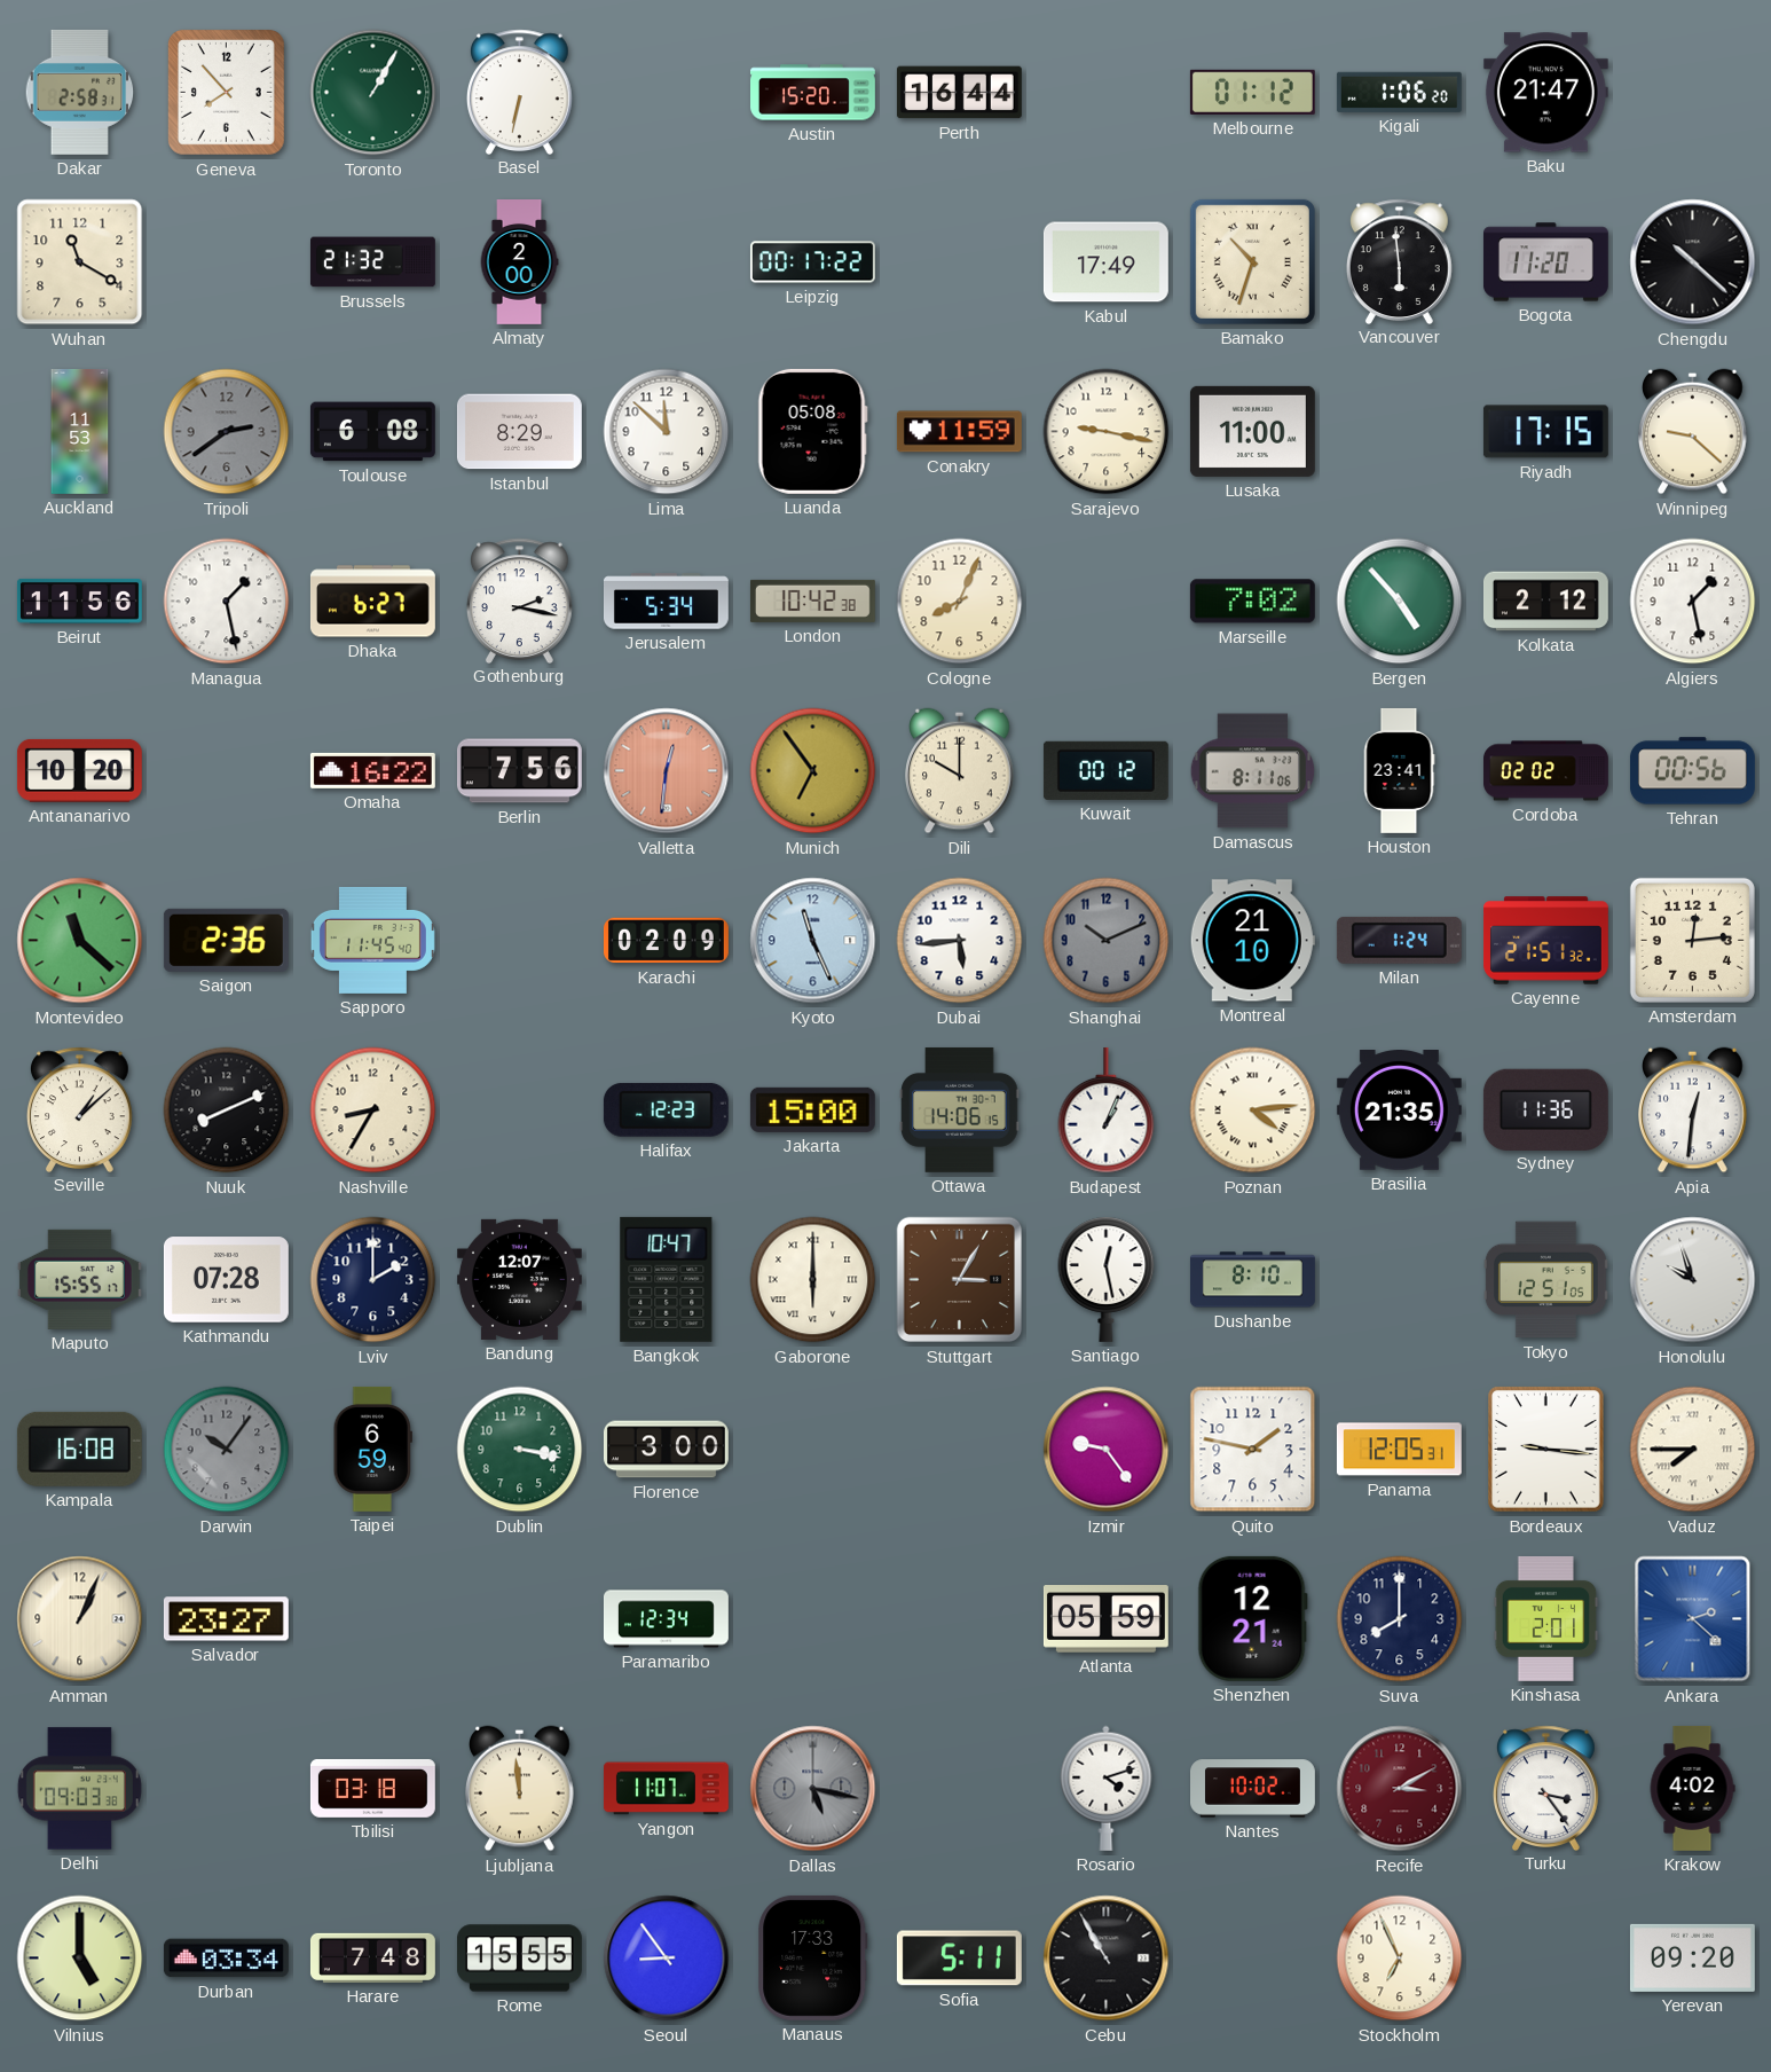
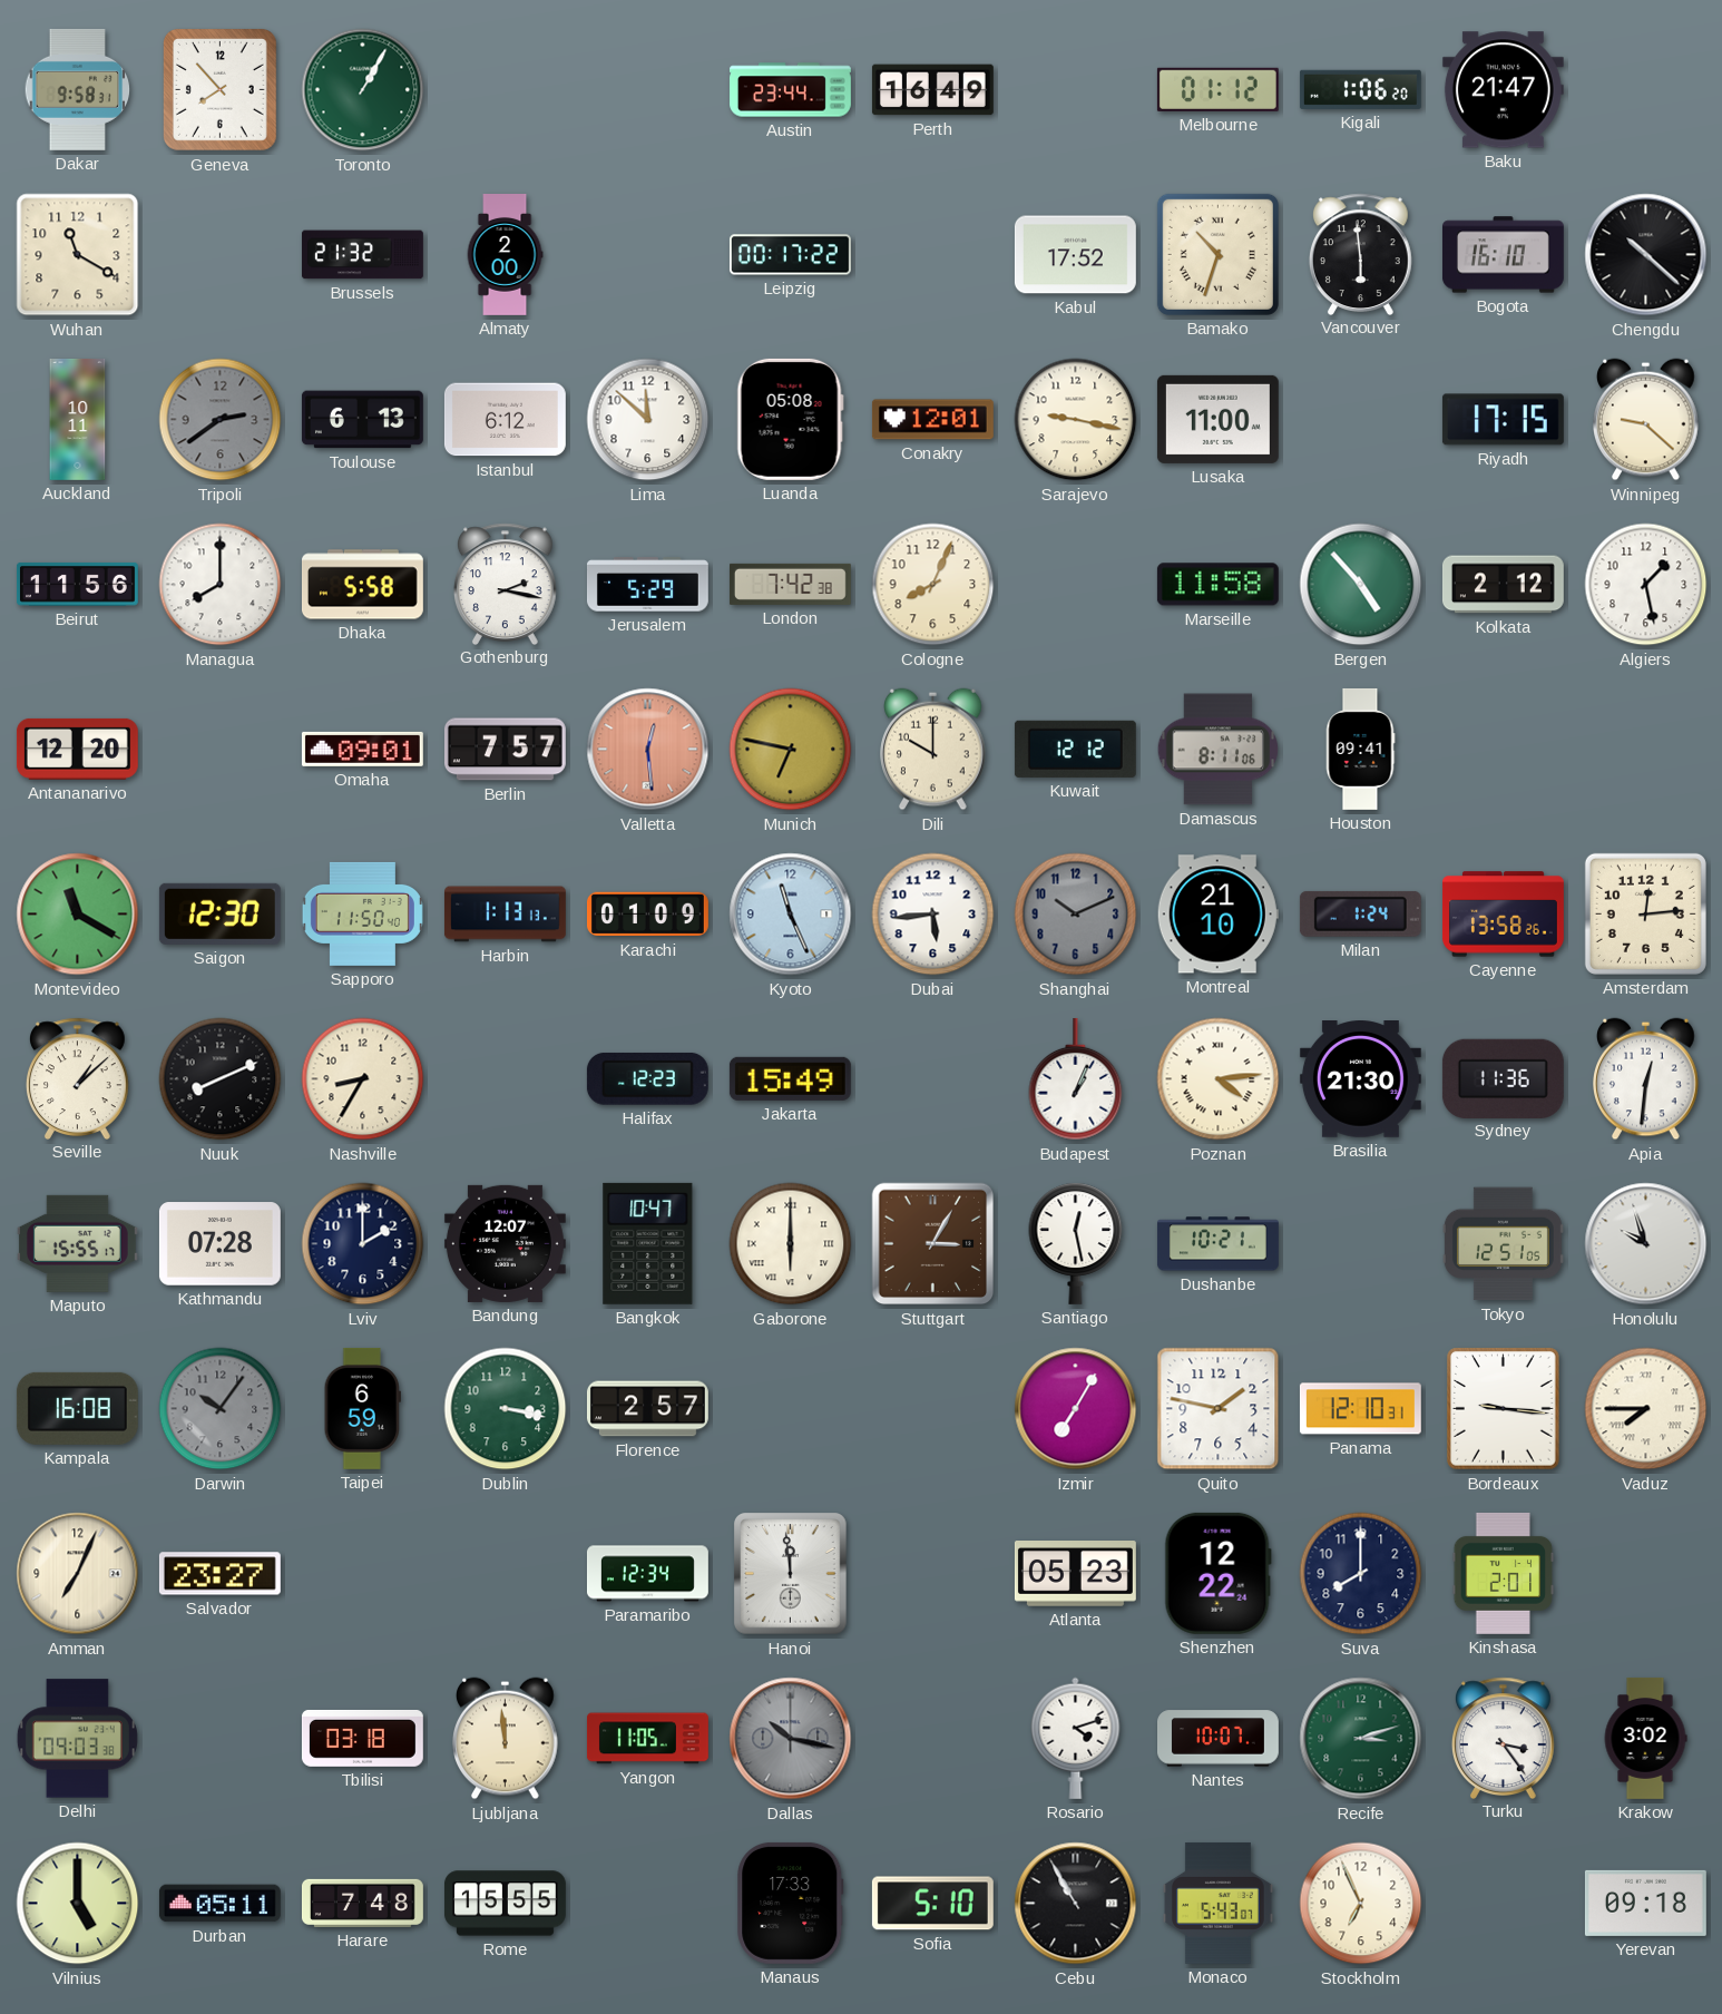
Dakar: 2:58 -> 9:58 (78, 89)
Basel: 6:32 -> none (519, 92)
Austin: 15:20 -> 23:44 (791, 90)
Perth: 16:44 -> 16:49 (932, 90)
Kabul: 17:49 -> 17:52 (1075, 255)
Bogota: 11:20 -> 16:10 (1503, 255)
Auckland: 11:53 -> 10:11 (78, 420)
Toulouse: 6:08 -> 6:13 (362, 420)
Istanbul: 8:29 -> 6:12 (505, 420)
Conakry: 11:59 -> 12:01 (932, 420)
Managua: 1:28 -> 8:00 (221, 585)
Dhaka: 6:27 -> 5:58 (362, 585)
Jerusalem: 5:34 -> 5:29 (647, 585)
London: 10:42 -> 7:42 (790, 584)
Marseille: 7:02 -> 11:58 (1217, 585)
Antananarivo: 10:20 -> 12:20 (77, 749)
Omaha: 16:22 -> 09:01 (362, 749)
Berlin: 7:56 -> 7:57 (505, 750)
Valletta: 12:31 -> 12:29 (648, 750)
Munich: 6:54 -> 6:47 (791, 750)
Kuwait: 00:12 -> 12:12 (1075, 749)
Houston: 23:41 -> 09:41 (1360, 749)
Cordoba: 02:02 -> none (1545, 771)
Tehran: 00:56 -> none (1692, 771)
Montevideo: 11:22 -> 11:20 (78, 915)
Saigon: 2:36 -> 12:30 (219, 913)
Sapporo: 11:45 -> 11:50 (362, 913)
Harbin: none -> 1:13 (505, 915)
Karachi: 02:09 -> 01:09 (647, 915)
Cayenne: 21:51 -> 13:58 (1504, 915)
Jakarta: 15:00 -> 15:49 (790, 1078)
Ottawa: 14:06 -> none (960, 1109)
Brasilia: 21:35 -> 21:30 (1360, 1079)
Dushanbe: 8:10 -> 10:21 (1217, 1244)
Florence: 3:00 -> 2:57 (647, 1409)
Izmir: 9:24 -> 7:05 (1076, 1409)
Panama: 12:05 -> 12:10 (1360, 1409)
Amman: 1:04 -> 7:04 (78, 1574)
Hanoi: none -> 11:59 (791, 1574)
Atlanta: 05:59 -> 05:23 (1075, 1574)
Shenzhen: 12:21 -> 12:22 (1217, 1573)
Ankara: 2:22 -> none (1693, 1619)
Yangon: 11:07 -> 11:05 (647, 1739)
Dallas: 5:17 -> 10:17 (791, 1739)
Nantes: 10:02 -> 10:07 (1219, 1739)
Recife: 3:10 -> 3:12 (1361, 1739)
Recife dial: burgundy -> green (1361, 1739)
Krakow: 4:02 -> 3:02 (1645, 1738)
Durban: 03:34 -> 05:11 (219, 1904)
Seoul: 8:54 -> none (667, 1959)
Sofia: 5:11 -> 5:10 (932, 1904)
Monaco: none -> 5:43 (1217, 1903)
Yerevan: 09:20 -> 09:18 (1645, 1903)
